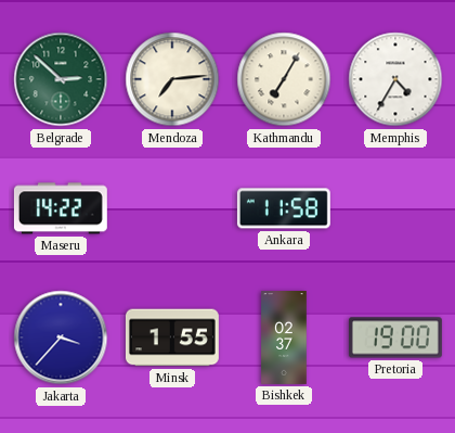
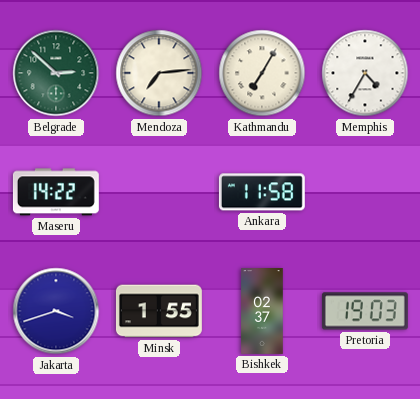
Jakarta: 3:37 -> 3:42 (56, 311)
Pretoria: 19:00 -> 19:03 (365, 311)
